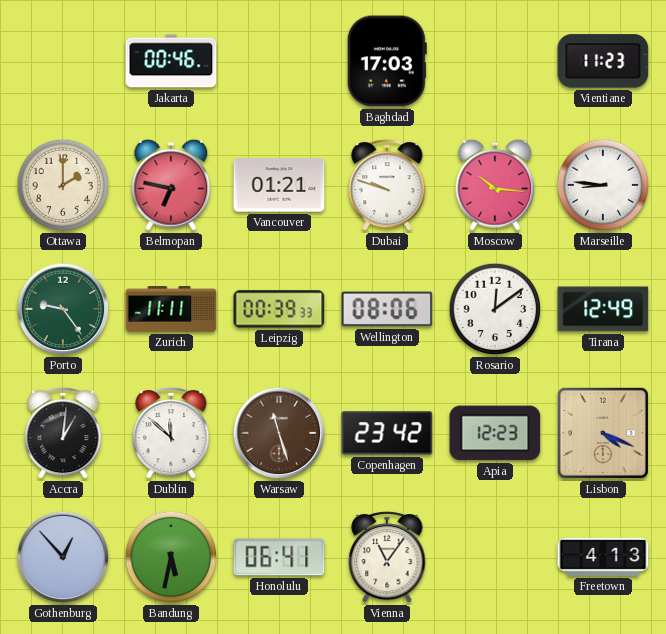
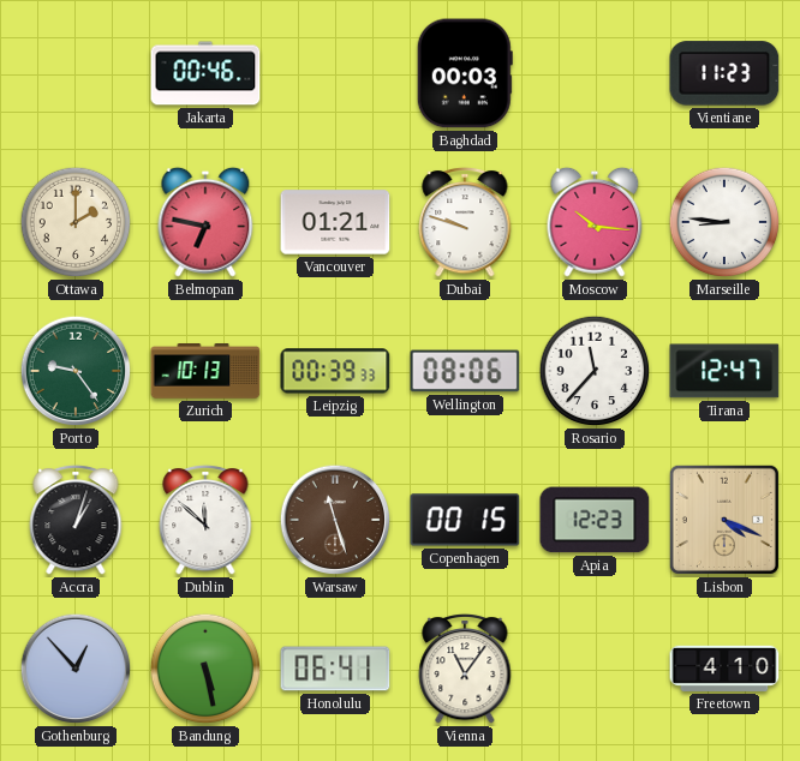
Baghdad: 17:03 -> 00:03 (465, 73)
Zurich: 11:11 -> 10:13 (205, 371)
Rosario: 12:09 -> 11:37 (595, 371)
Tirana: 12:49 -> 12:47 (724, 371)
Accra: 1:01 -> 1:03 (76, 520)
Copenhagen: 23:42 -> 00:15 (465, 520)
Bandung: 5:32 -> 5:28 (205, 669)
Freetown: 4:13 -> 4:10 (724, 669)
